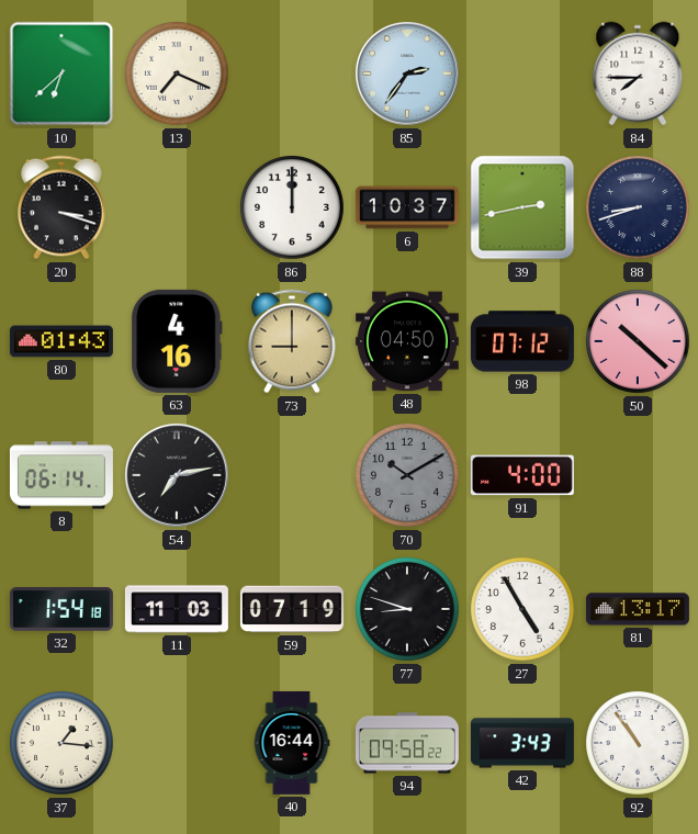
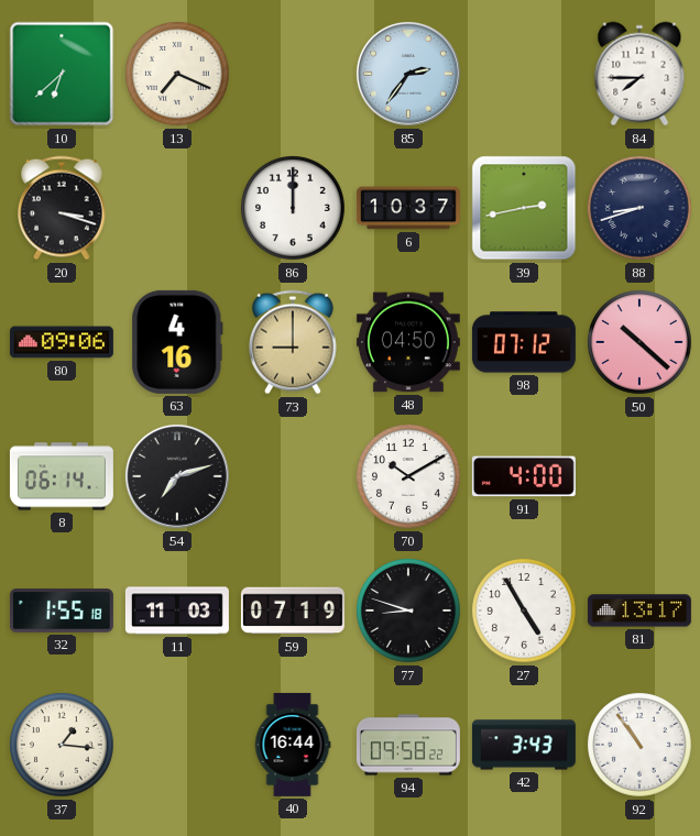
80: 01:43 -> 09:06 (62, 342)
54: 7:13 -> 7:12 (177, 476)
70 dial: grey -> white (409, 477)
32: 1:54 -> 1:55 (62, 610)
